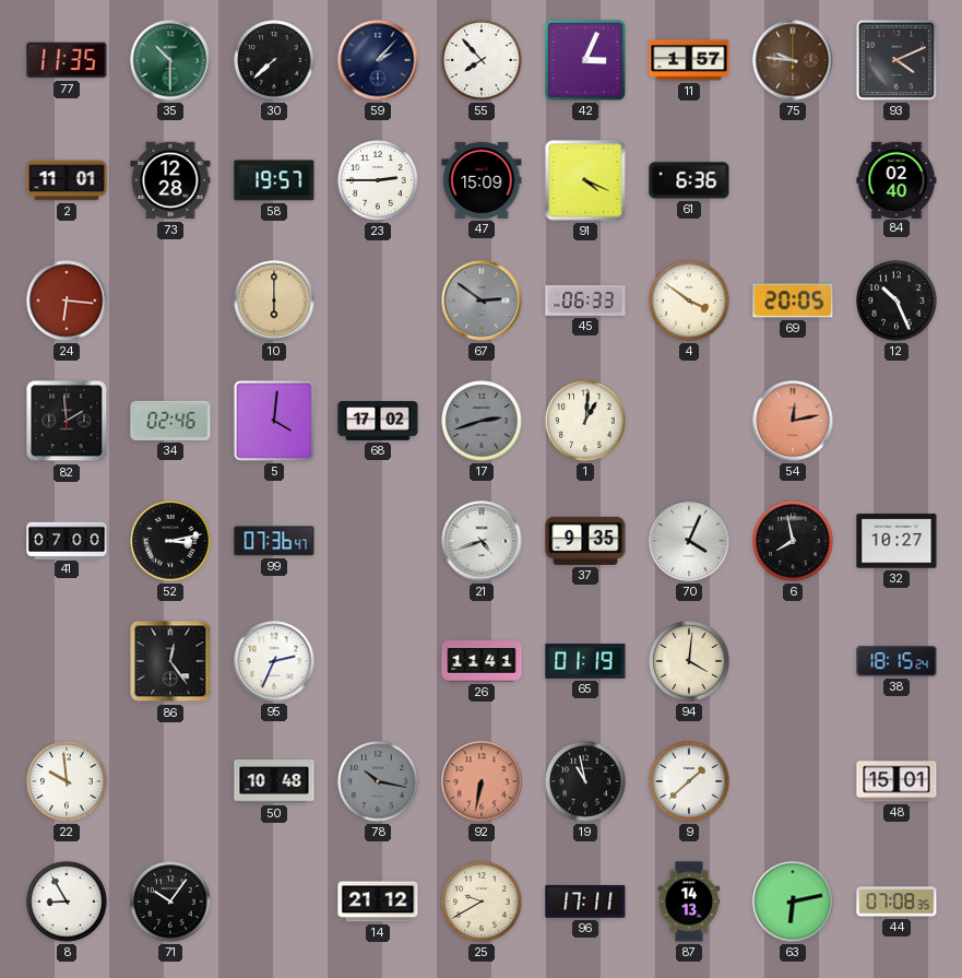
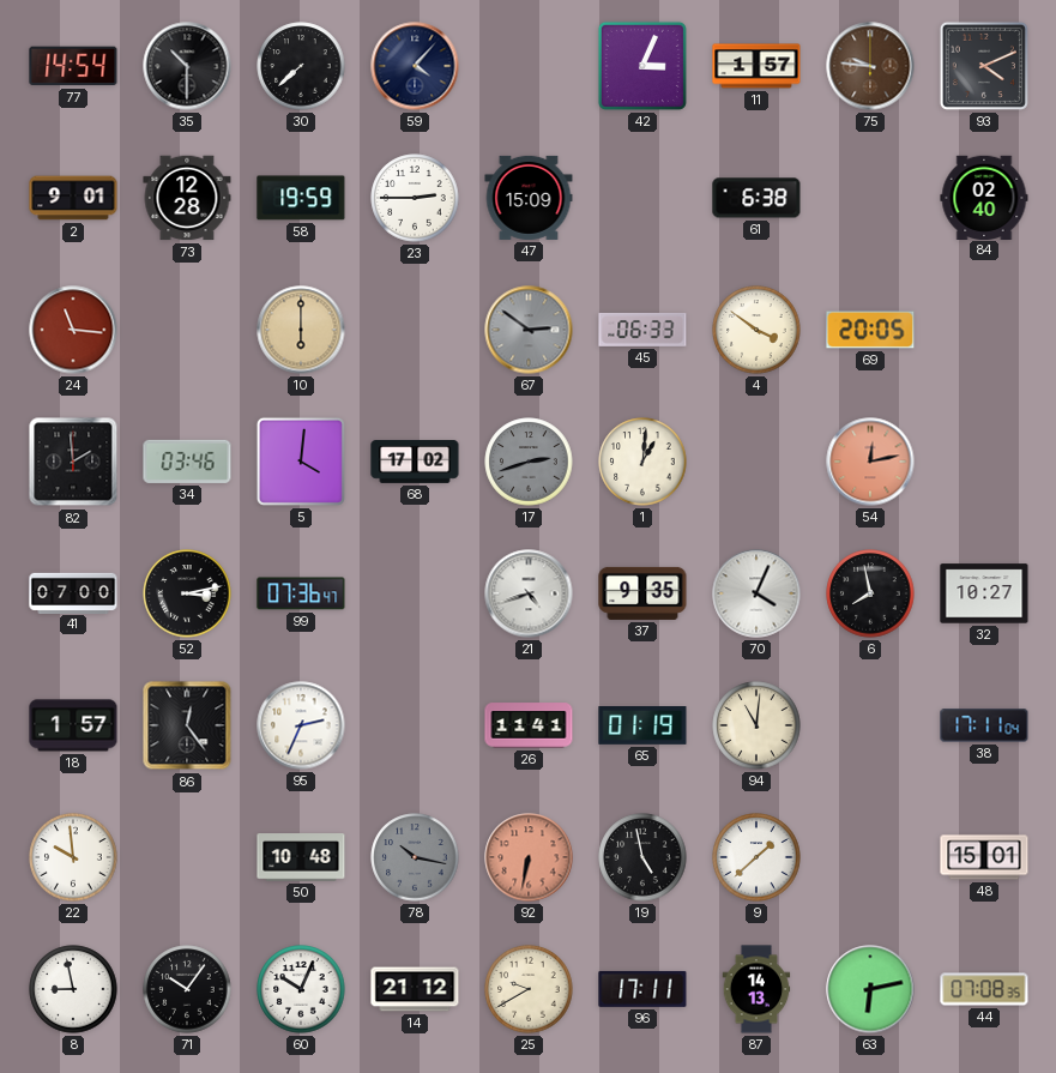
77: 11:35 -> 14:54 (73, 66)
35 dial: green -> black (187, 66)
59: 2:07 -> 4:07 (415, 66)
55: 7:53 -> none (482, 60)
2: 11:01 -> 9:01 (73, 198)
58: 19:57 -> 19:59 (301, 198)
91: 4:19 -> none (585, 180)
61: 6:36 -> 6:38 (756, 198)
24: 6:16 -> 11:16 (73, 330)
12: 10:26 -> none (896, 301)
34: 02:46 -> 03:46 (187, 462)
18: none -> 1:57 (73, 725)
94: 4:01 -> 11:01 (756, 725)
38: 18:15 -> 17:11 (984, 725)
19: 10:58 -> 4:58 (642, 857)
8: 8:55 -> 8:58 (73, 989)
60: none -> 10:04 (301, 989)
